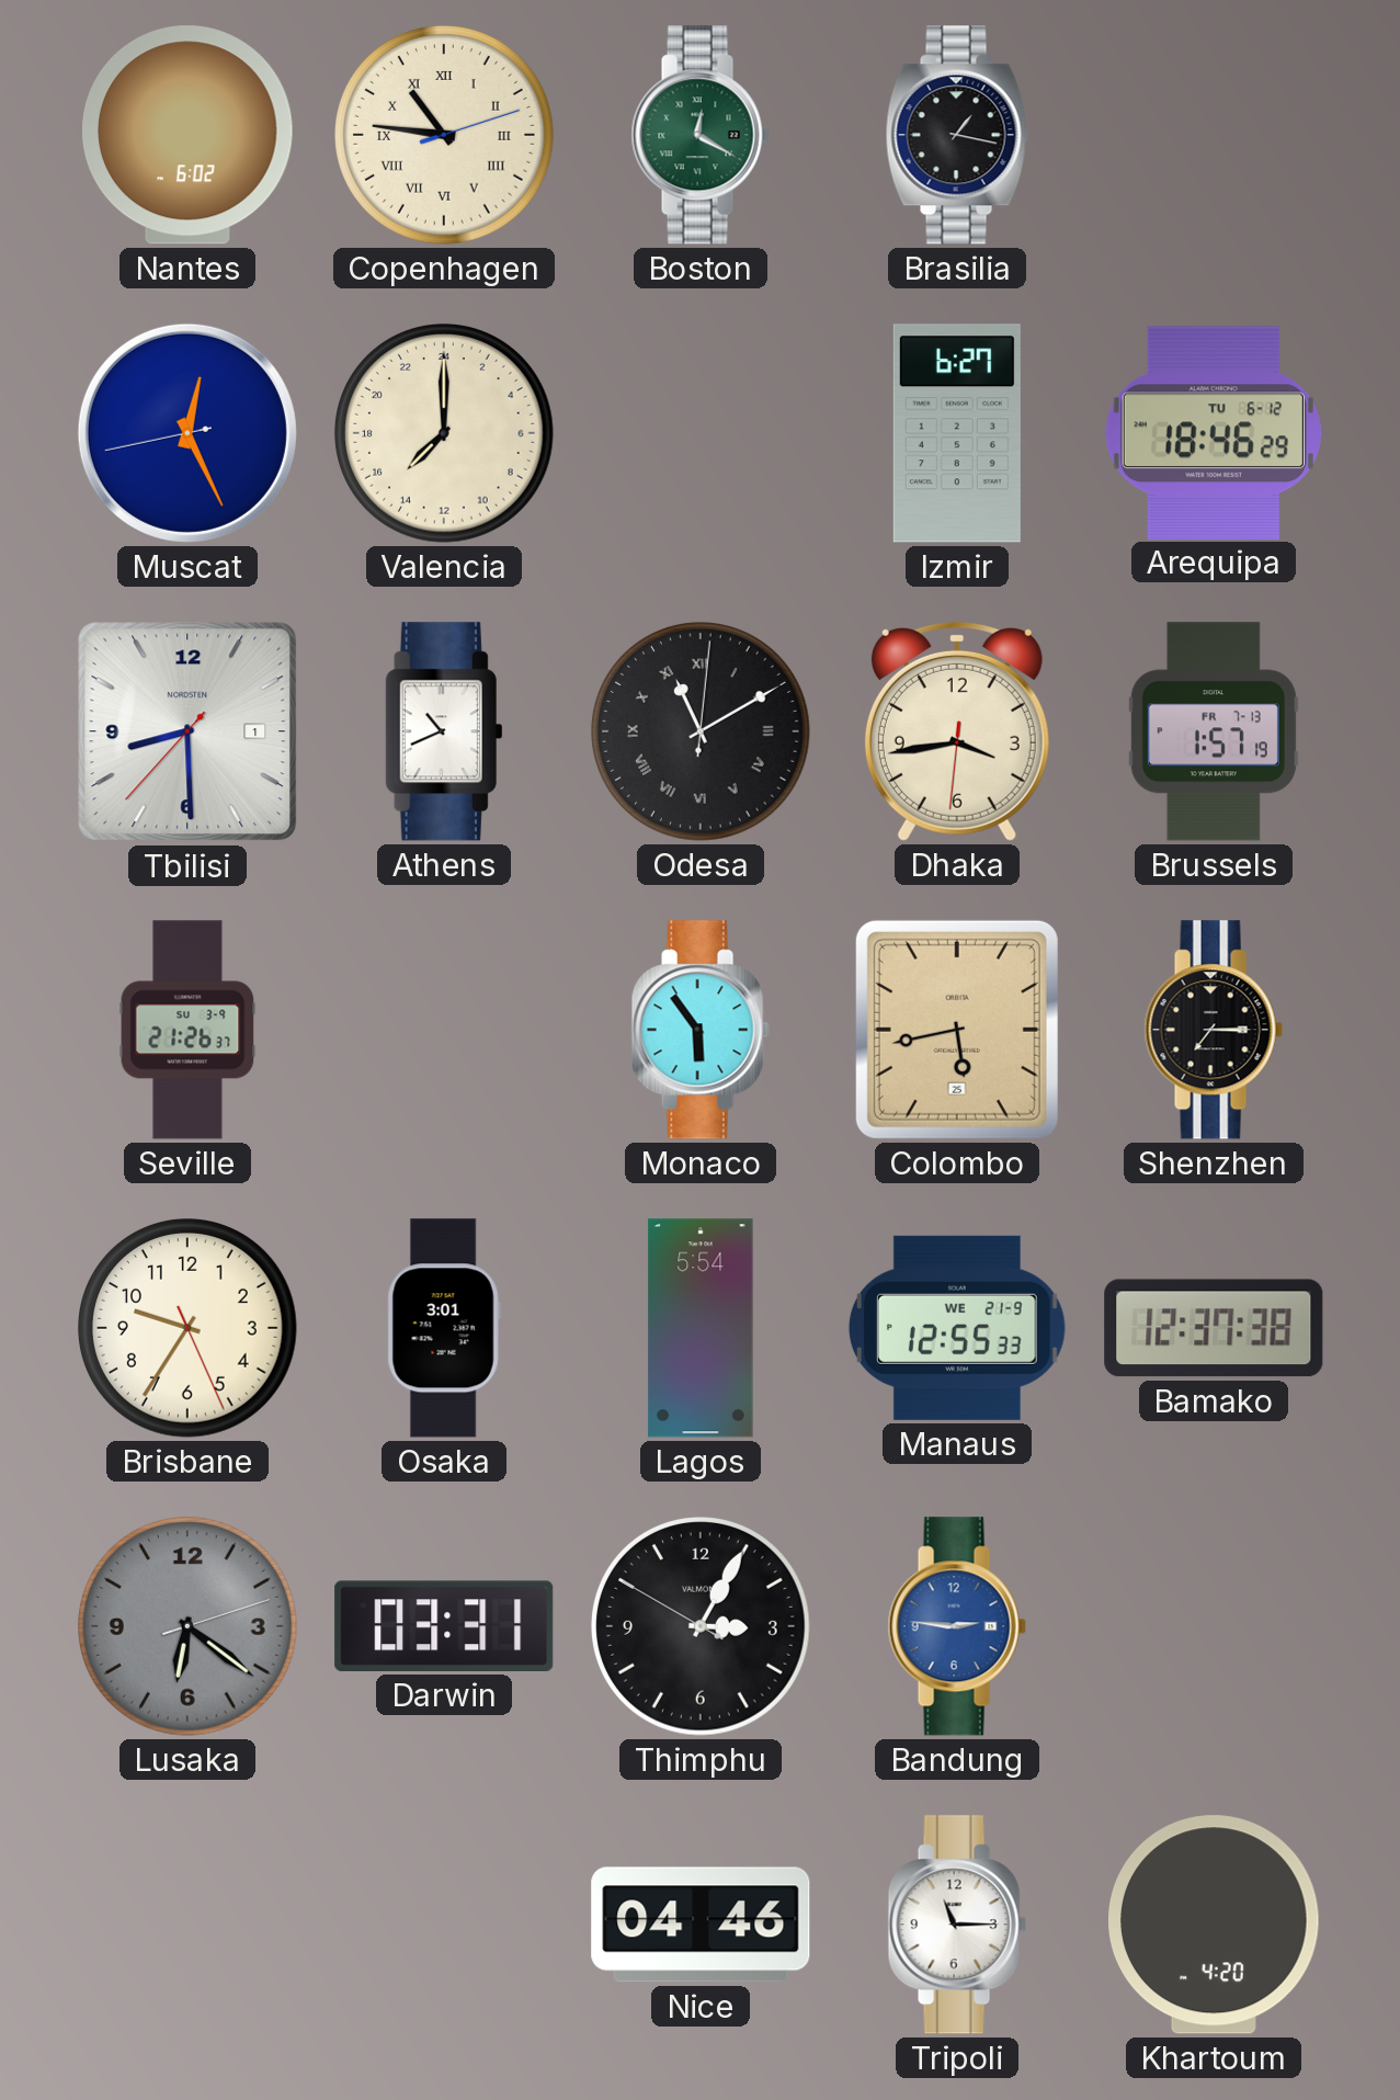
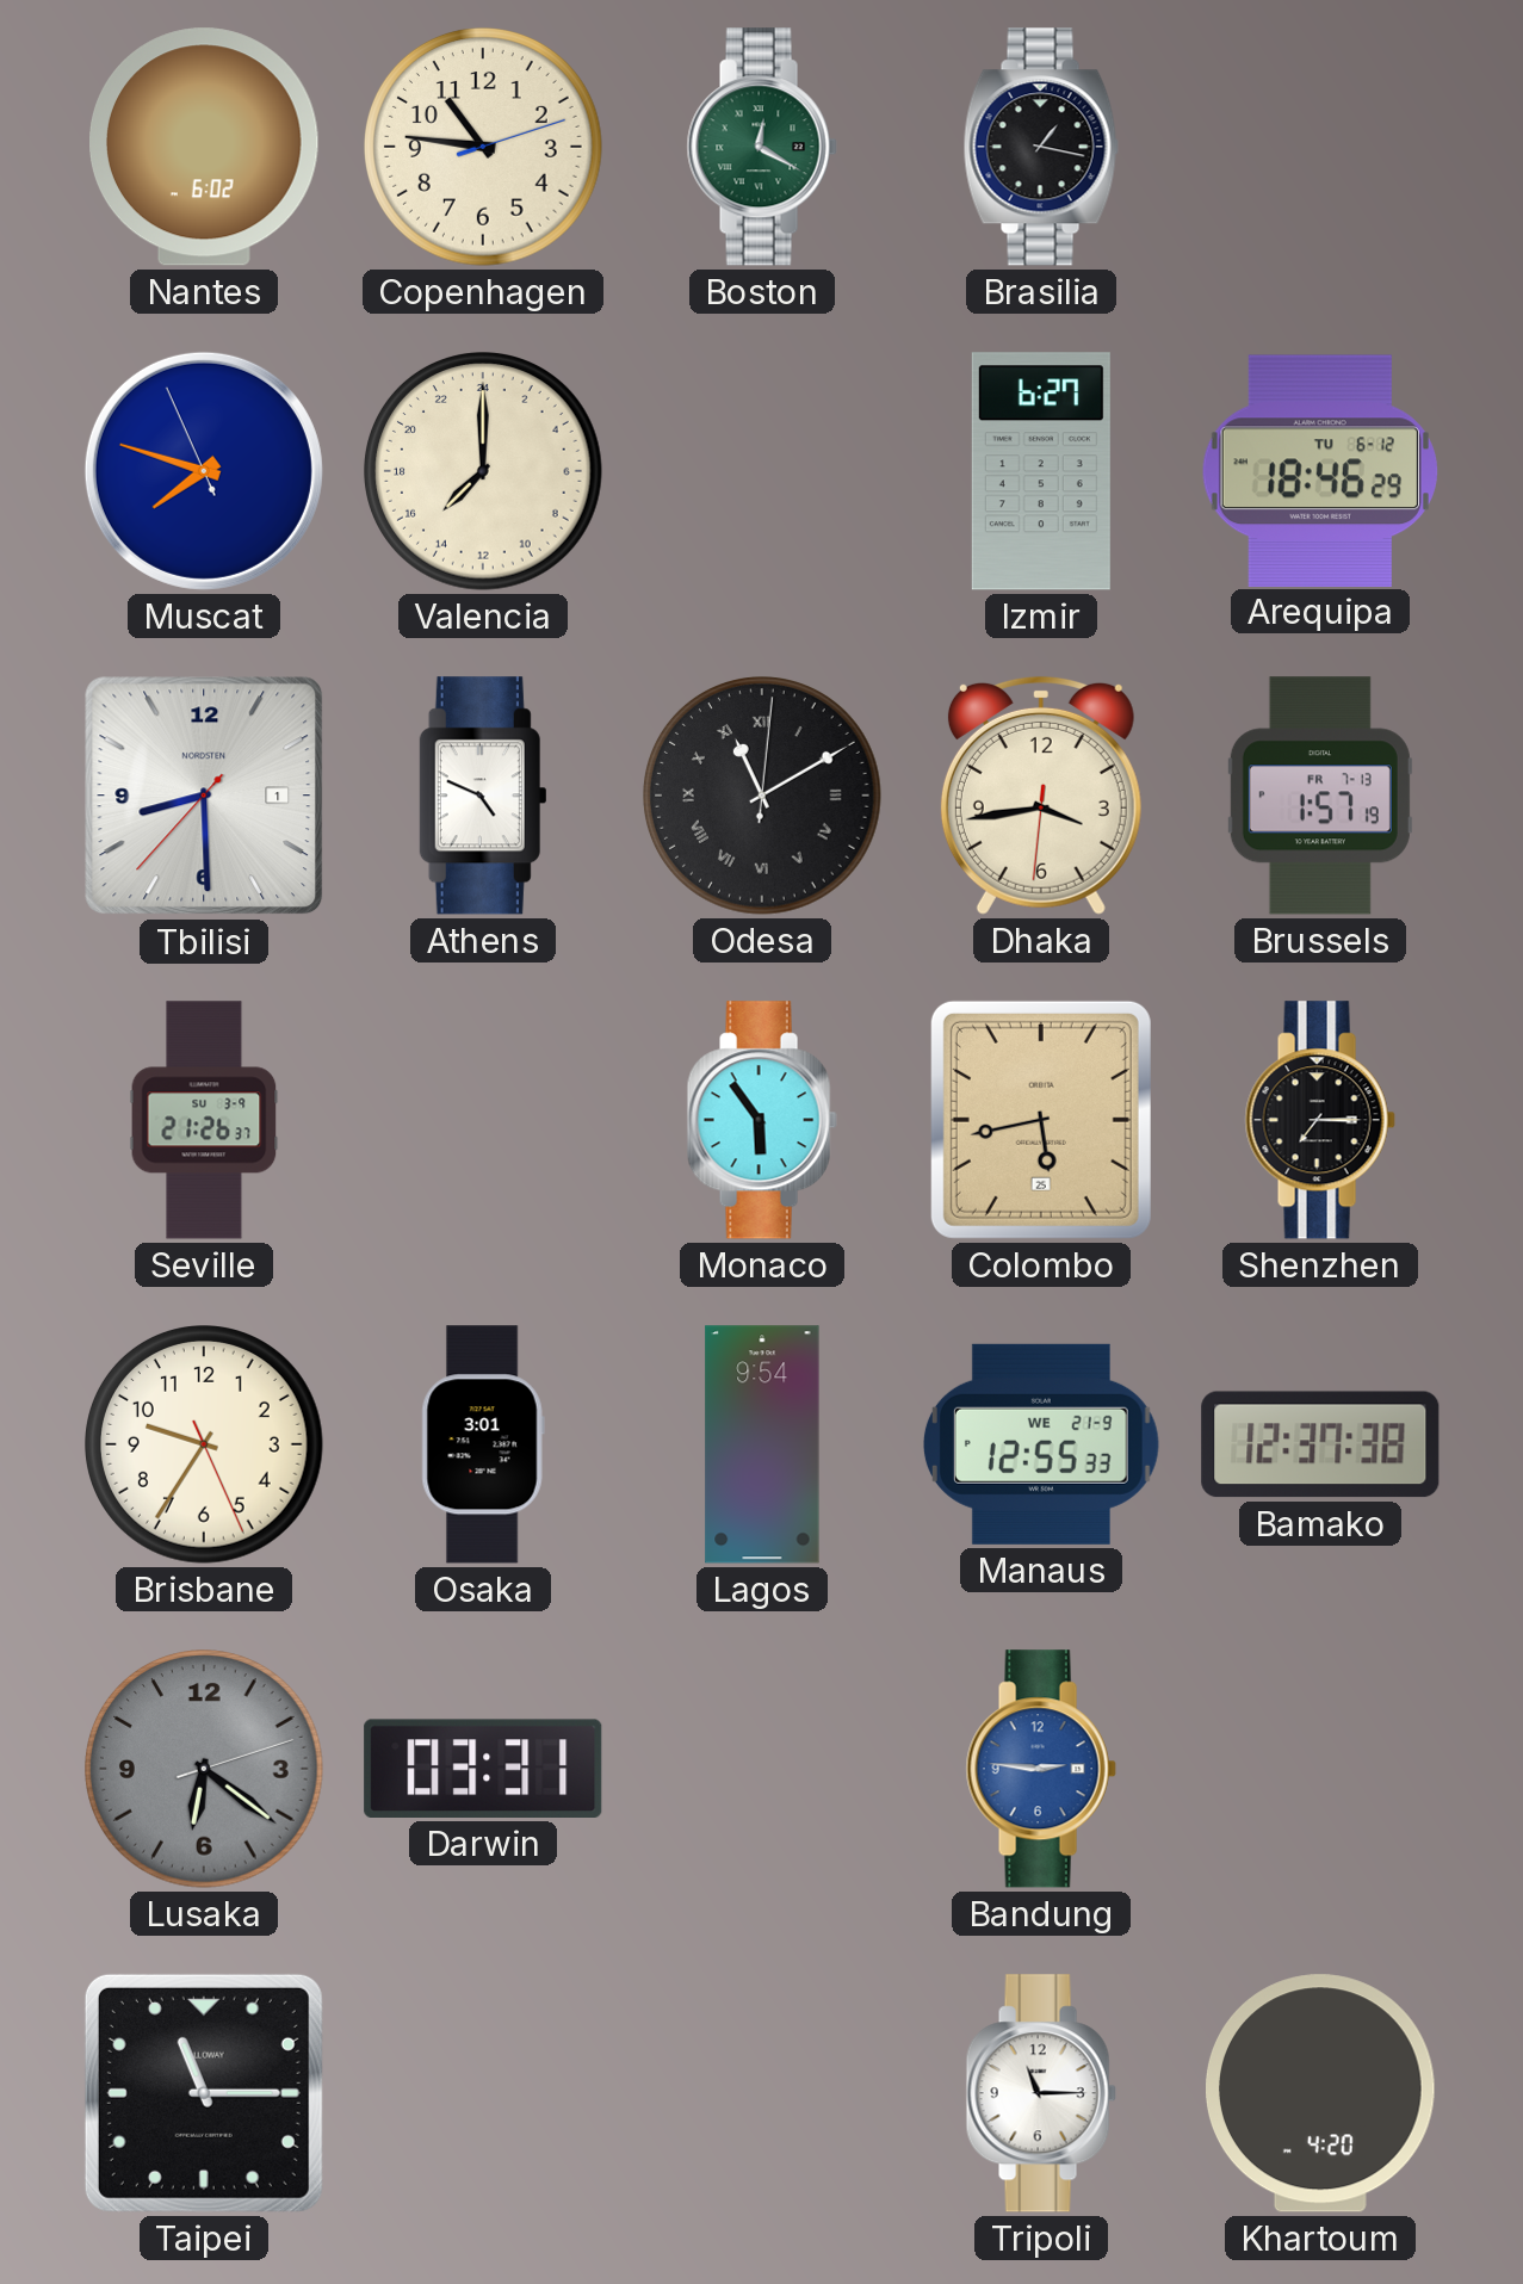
Copenhagen numerals: Roman -> Arabic (484, 148)
Muscat: 12:25 -> 7:47 (204, 471)
Athens: 10:41 -> 4:49 (483, 796)
Lagos: 5:54 -> 9:54 (762, 1444)
Thimphu: 3:04 -> none (702, 1627)
Taipei: none -> 11:15 (204, 2093)
Nice: 04:46 -> none (701, 1925)
